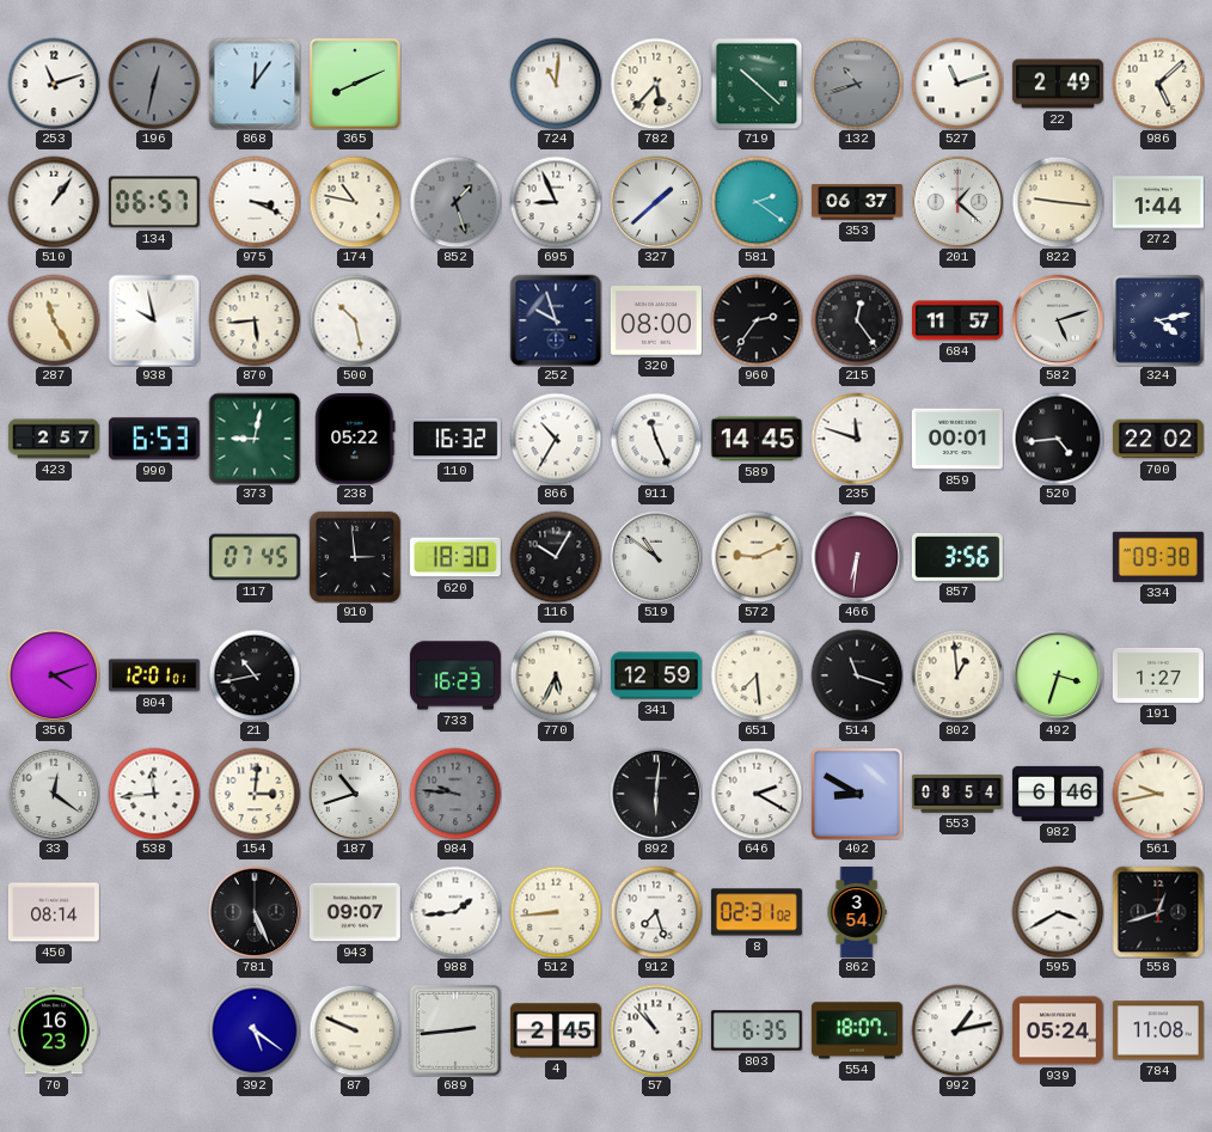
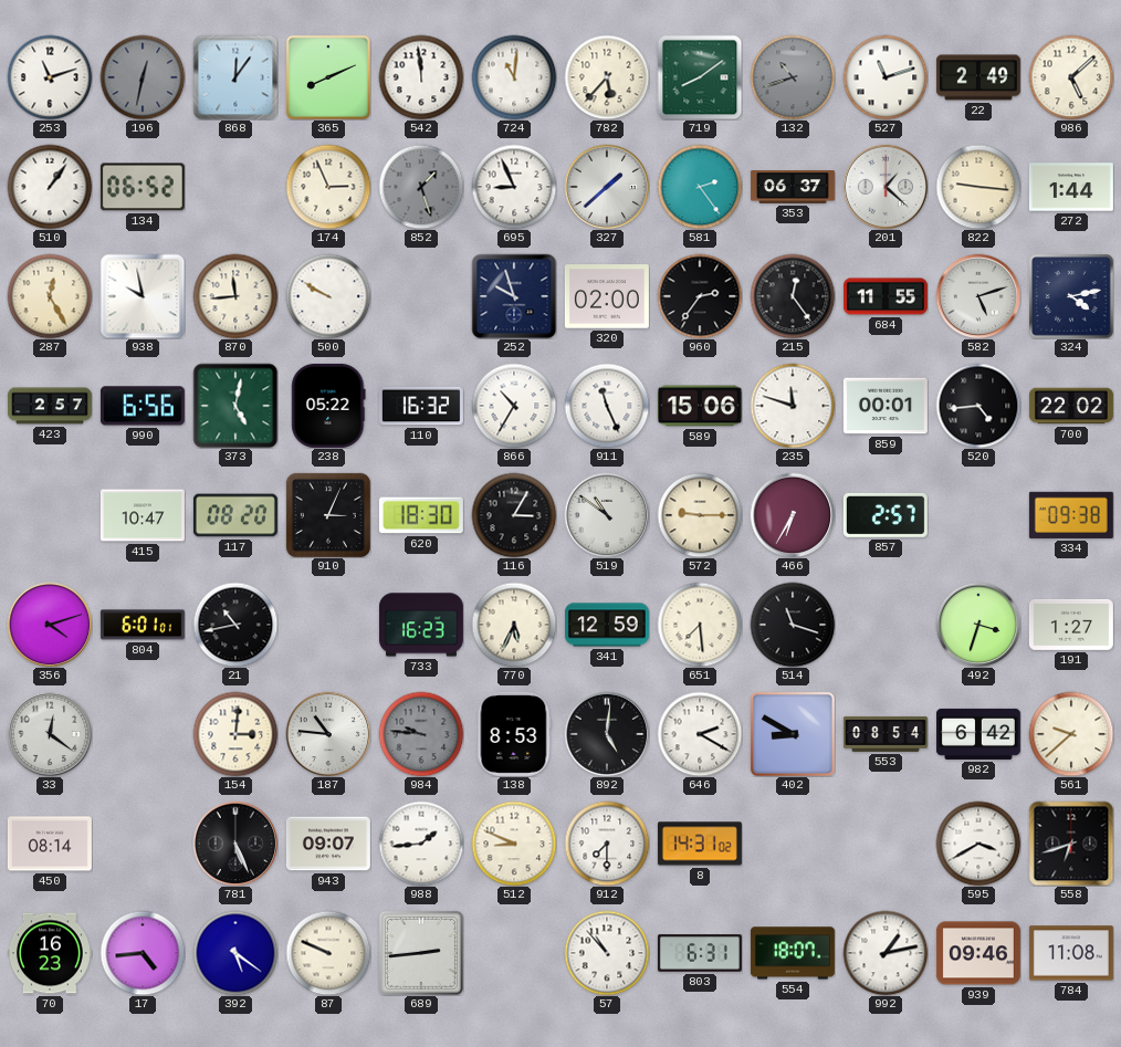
542: none -> 11:59 (421, 77)
719: 10:22 -> 8:09 (700, 77)
134: 06:57 -> 06:52 (143, 187)
975: 3:19 -> none (255, 202)
174: 10:47 -> 2:56 (328, 187)
581: 2:21 -> 2:24 (700, 187)
287: 11:25 -> 12:25 (50, 296)
870: 5:44 -> 11:44 (235, 296)
500: 10:28 -> 9:50 (328, 296)
320: 08:00 -> 02:00 (607, 296)
684: 11:57 -> 11:55 (886, 296)
990: 6:53 -> 6:56 (143, 406)
373: 9:02 -> 5:02 (235, 406)
589: 14:45 -> 15:06 (700, 406)
415: none -> 10:47 (143, 515)
117: 07:45 -> 08:20 (235, 515)
910: 2:59 -> 3:04 (328, 515)
116: 10:05 -> 3:05 (514, 515)
572: 9:11 -> 9:15 (700, 515)
466: 6:31 -> 6:35 (793, 515)
857: 3:56 -> 2:57 (886, 515)
804: 12:01 -> 6:01 (143, 625)
802: 12:59 -> none (957, 675)
538: 11:44 -> none (154, 794)
187: 10:42 -> 10:46 (328, 734)
138: none -> 8:53 (514, 734)
892: 6:01 -> 5:01 (607, 734)
982: 6:46 -> 6:42 (978, 734)
561: 9:43 -> 9:38 (1071, 734)
512: 8:44 -> 8:49 (514, 844)
912: 7:27 -> 7:30 (607, 844)
8: 02:31 -> 14:31 (700, 844)
862: 3:54 -> none (857, 912)
558: 12:42 -> 6:42 (1071, 844)
17: none -> 4:44 (143, 953)
4: 2:45 -> none (556, 1030)
803: 6:35 -> 6:31 (700, 953)
939: 05:24 -> 09:46 (978, 953)
